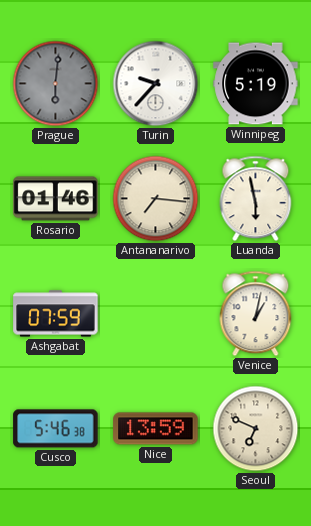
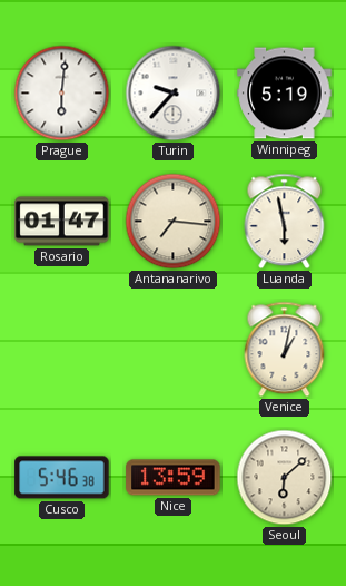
Prague dial: grey -> white (62, 94)
Rosario: 01:46 -> 01:47 (62, 222)
Ashgabat: 07:59 -> none (56, 314)
Seoul: 6:49 -> 6:08 (285, 478)
